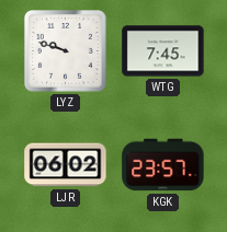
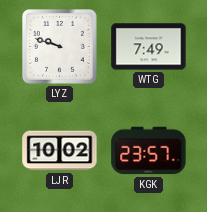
WTG: 7:45 -> 7:49 (149, 47)
LJR: 06:02 -> 10:02 (60, 151)
